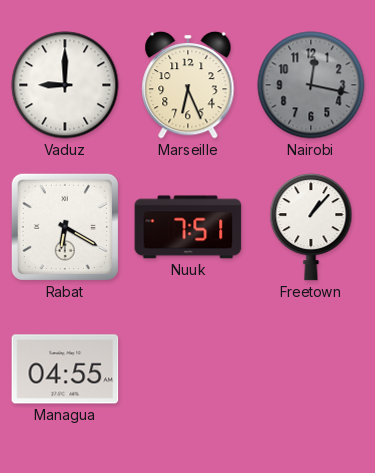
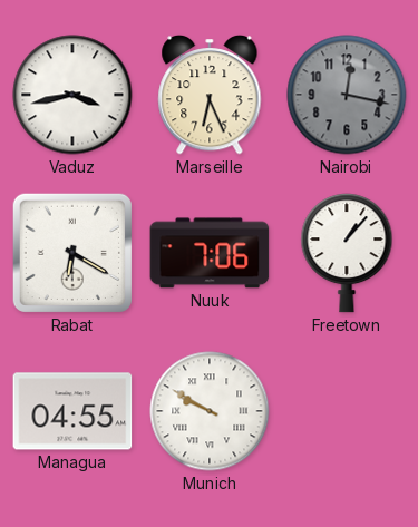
Vaduz: 9:00 -> 3:43 (72, 95)
Nuuk: 7:51 -> 7:06 (210, 253)
Munich: none -> 9:50 (210, 411)
